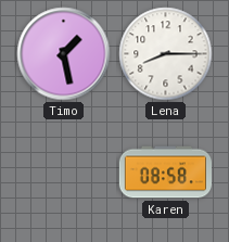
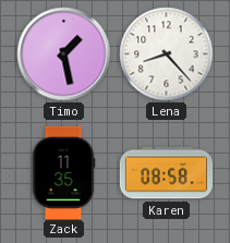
Lena: 8:15 -> 8:23 (167, 54)
Zack: none -> 11:35 (63, 172)
